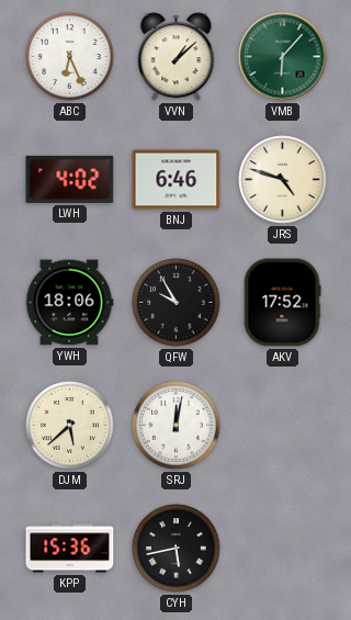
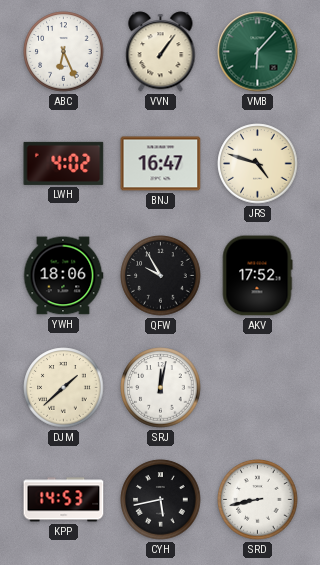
VVN: 1:08 -> 1:06 (161, 52)
BNJ: 6:46 -> 16:47 (161, 164)
DJM: 5:38 -> 1:38 (64, 388)
KPP: 15:36 -> 14:53 (64, 500)
SRD: none -> 8:43 (258, 500)
